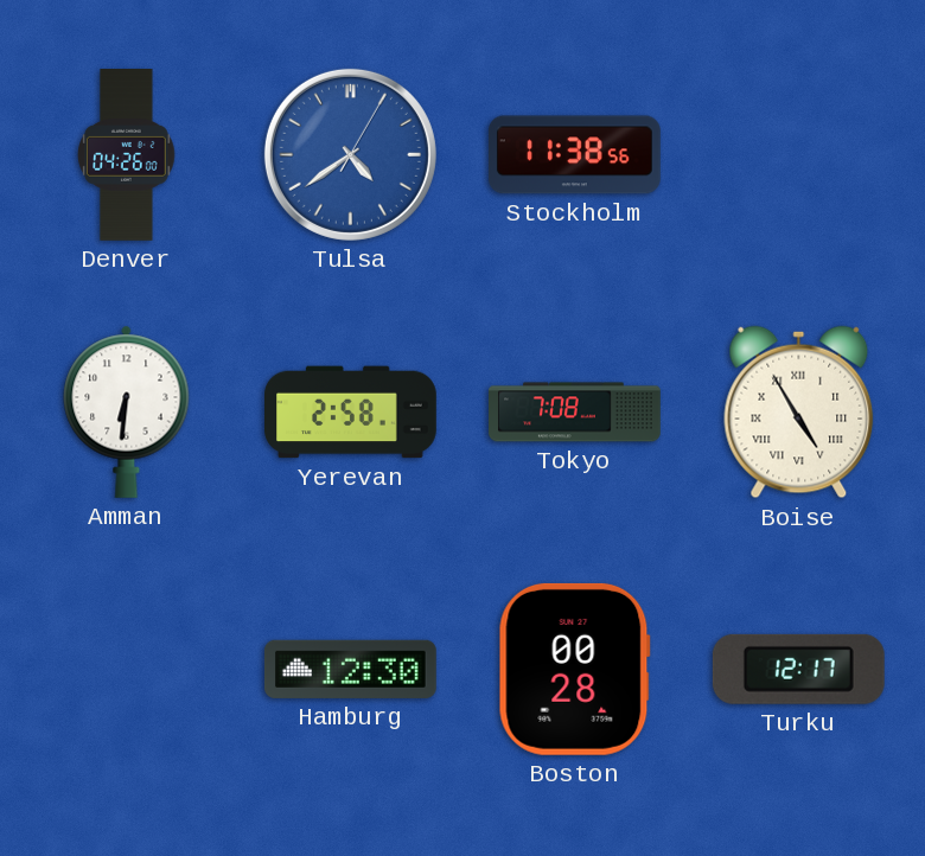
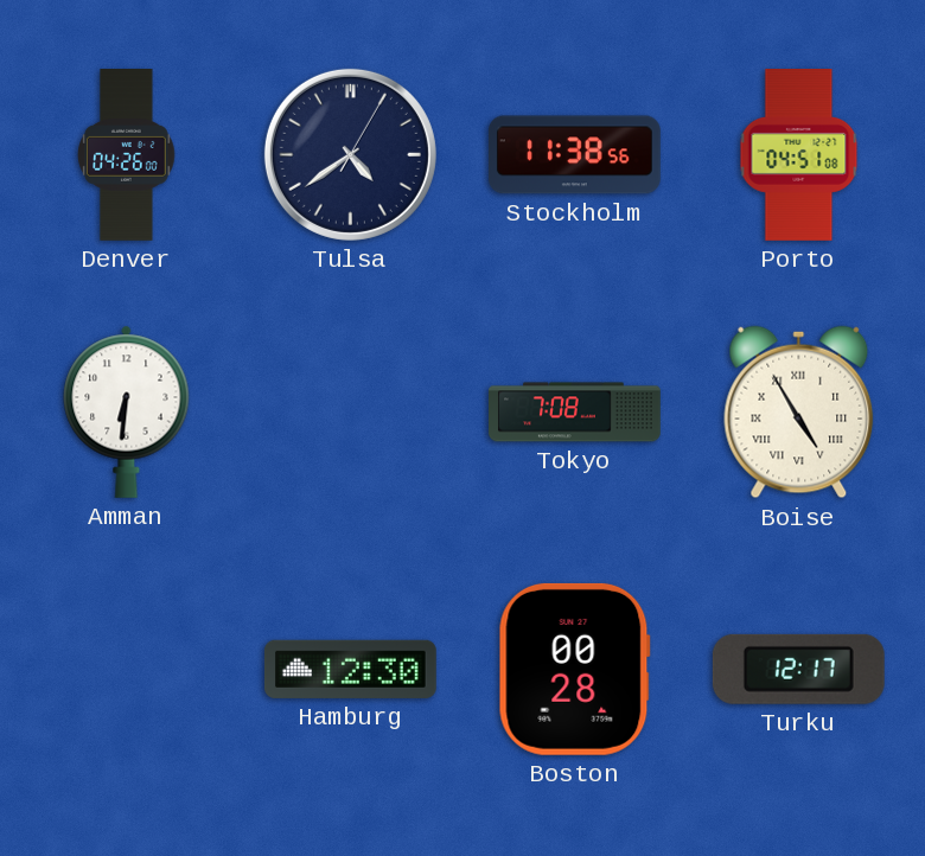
Tulsa dial: blue -> navy (350, 154)
Porto: none -> 04:51 (799, 155)
Yerevan: 2:58 -> none (351, 413)
